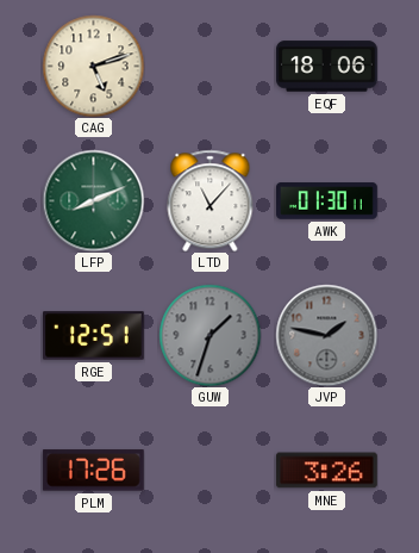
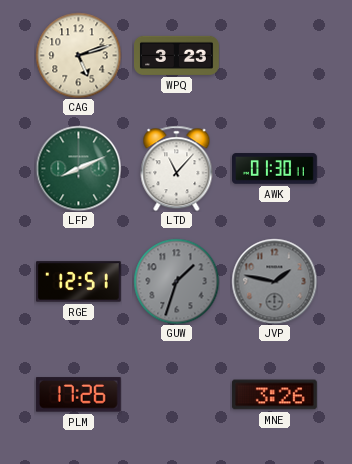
WPQ: none -> 3:23 (177, 55)
EQF: 18:06 -> none (327, 67)
